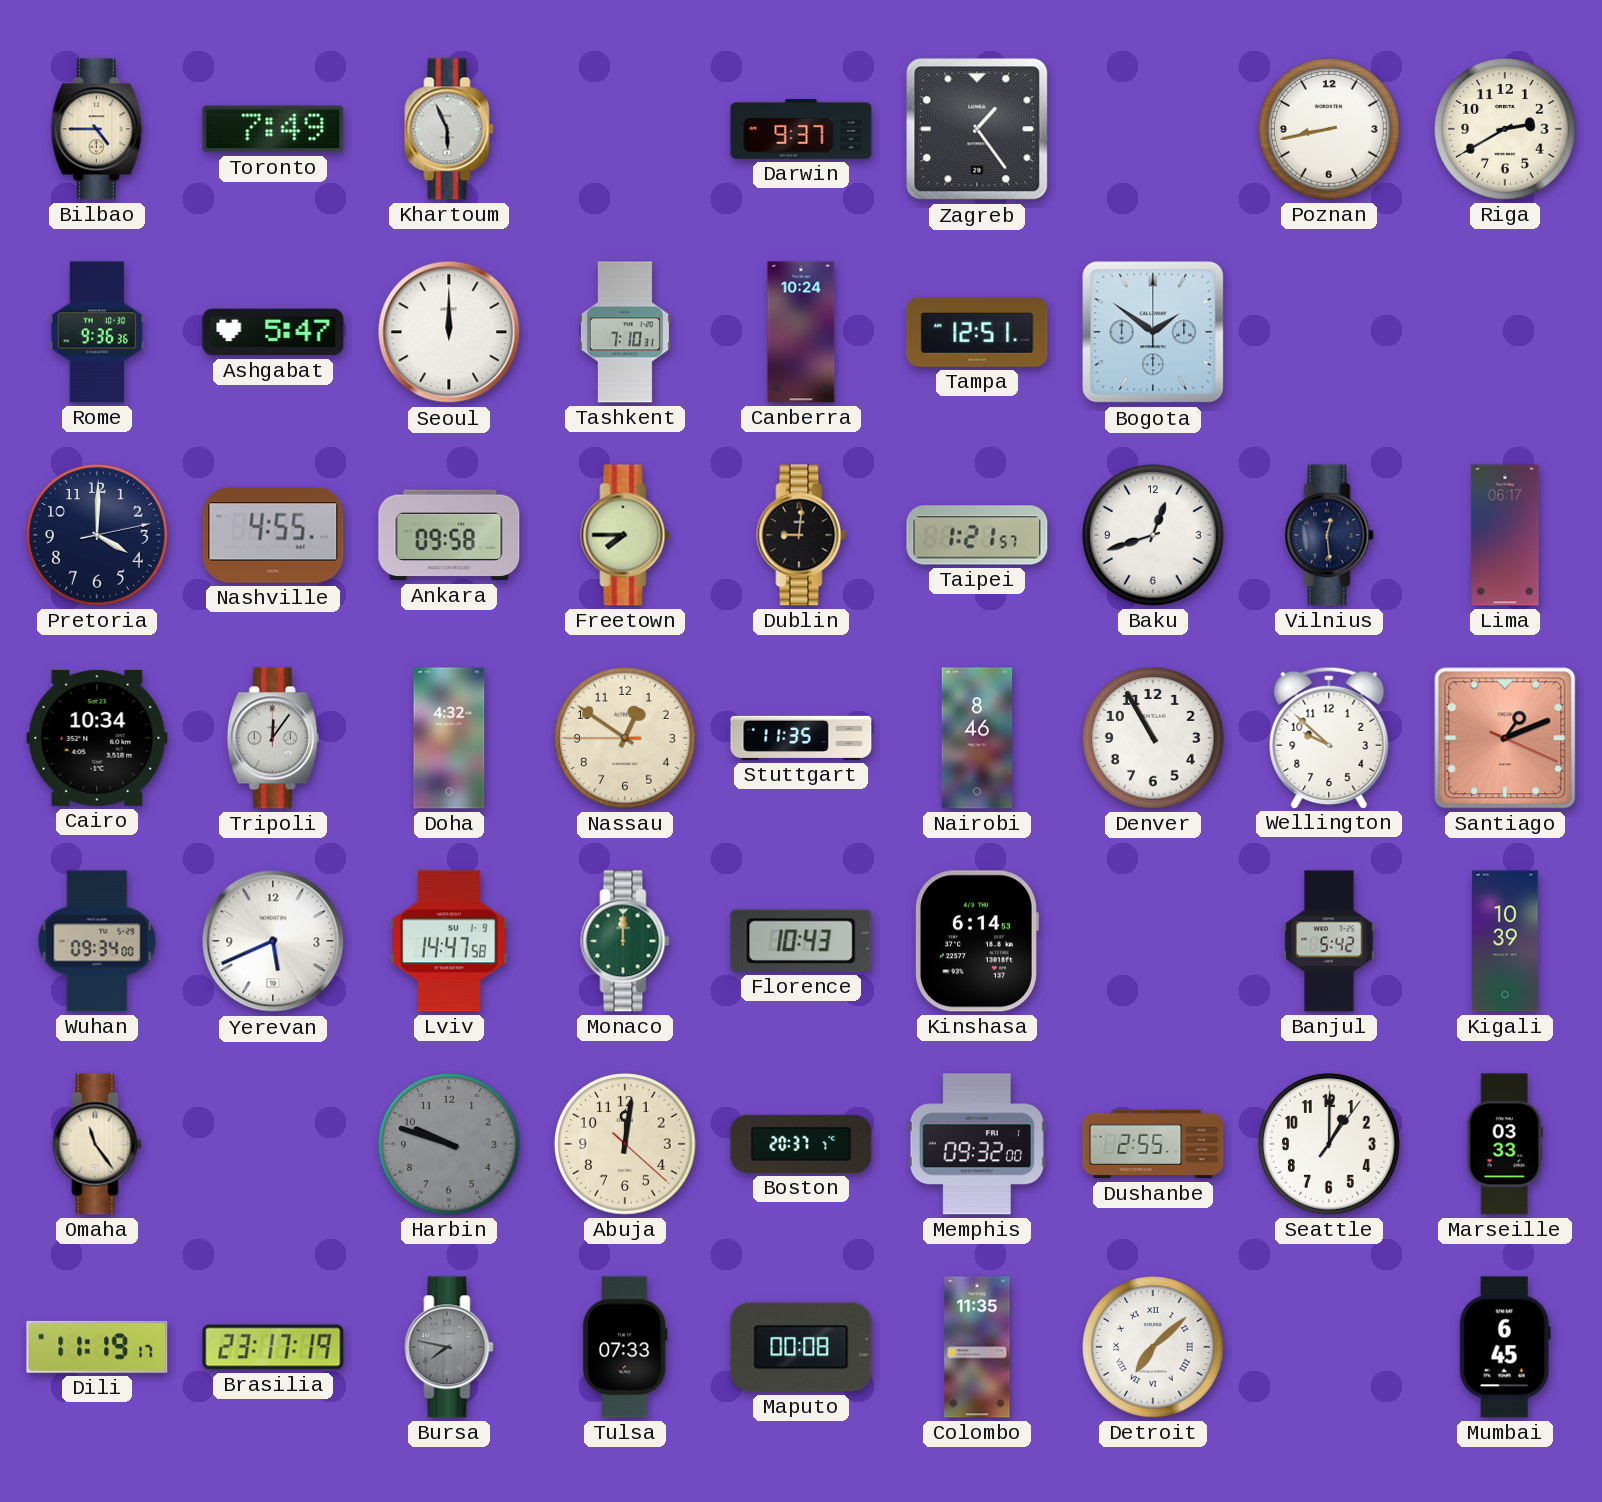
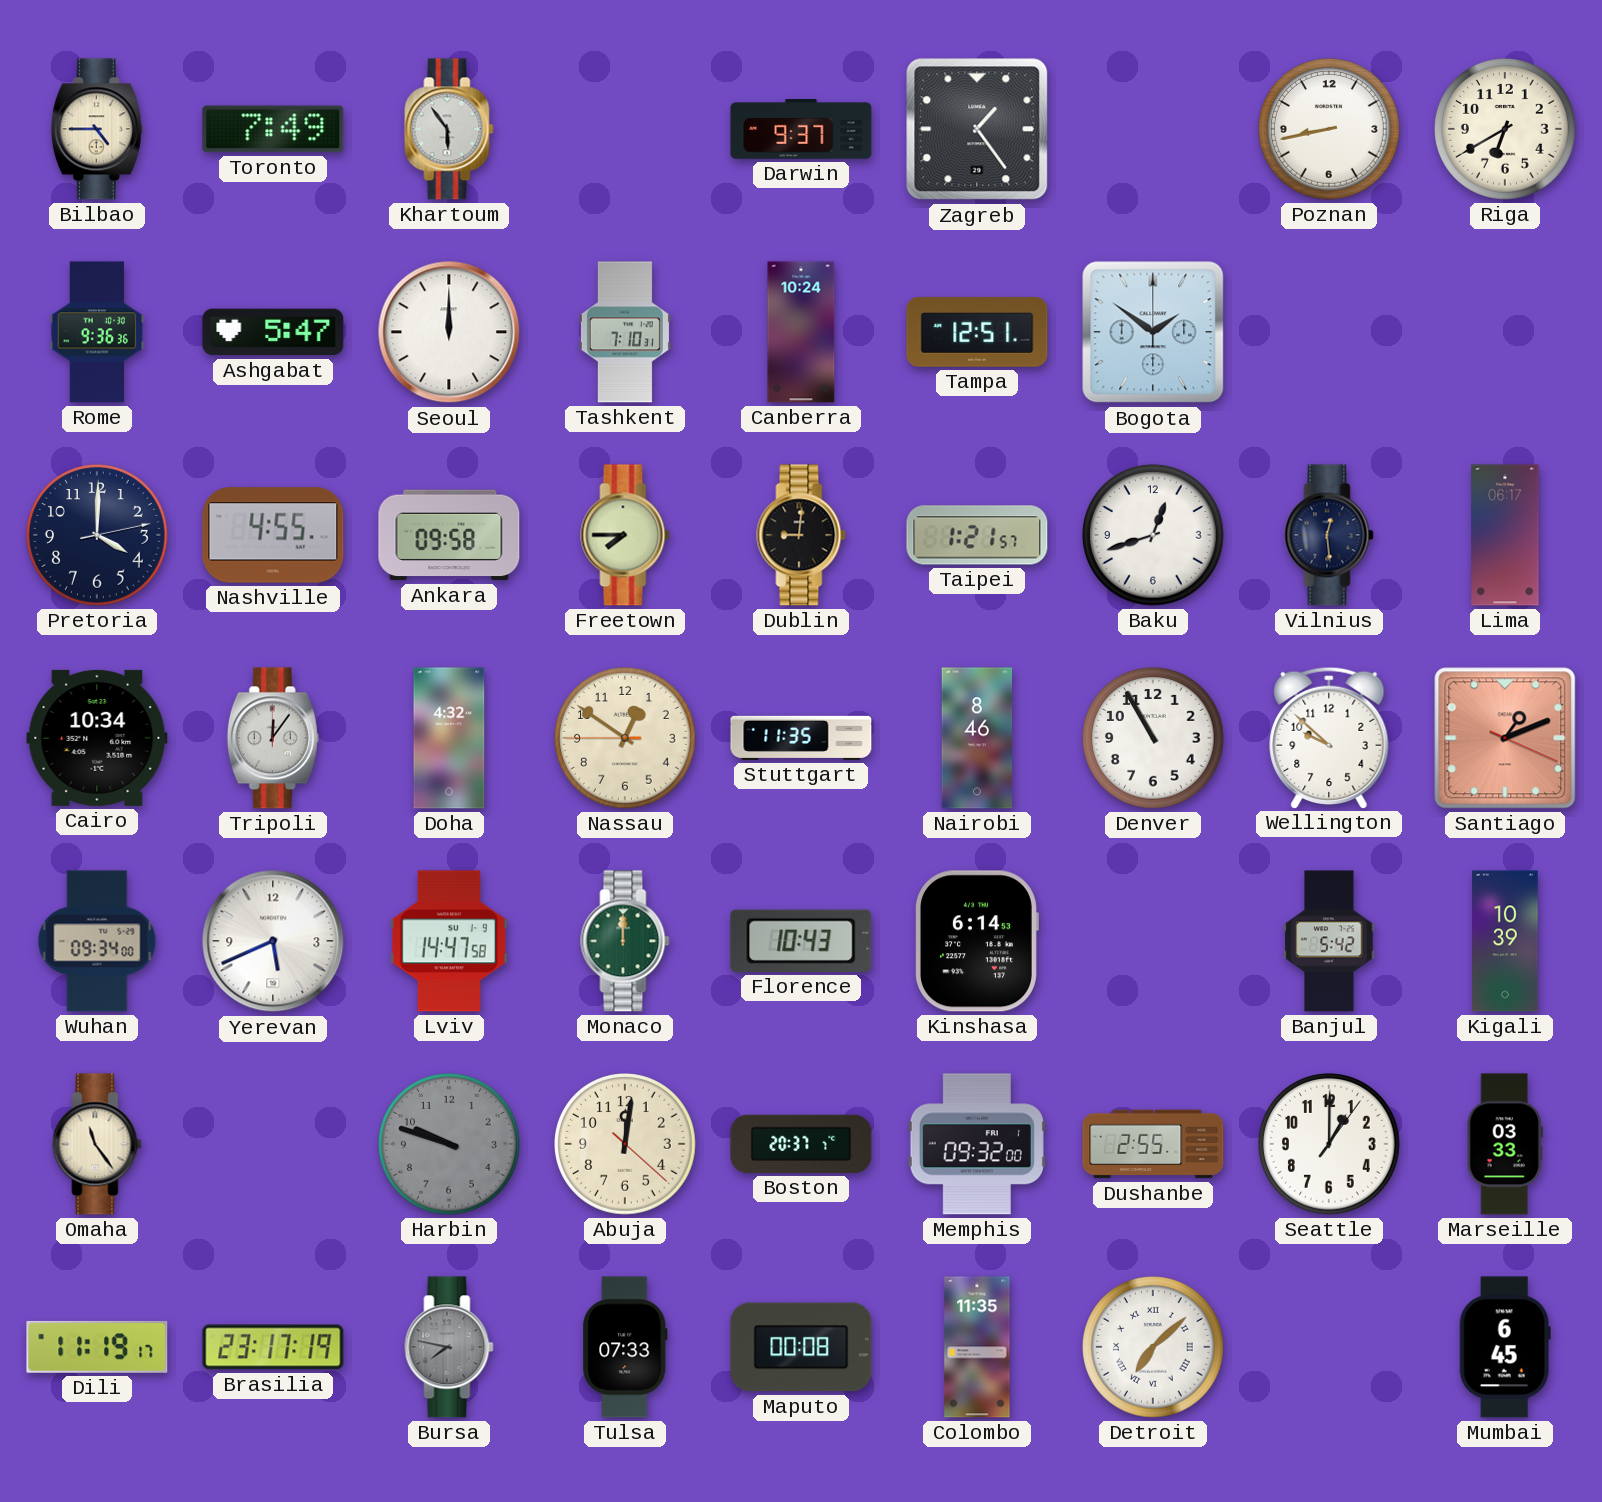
Khartoum: 5:56 -> 5:54 (449, 129)
Riga: 2:40 -> 6:40 (1506, 130)
